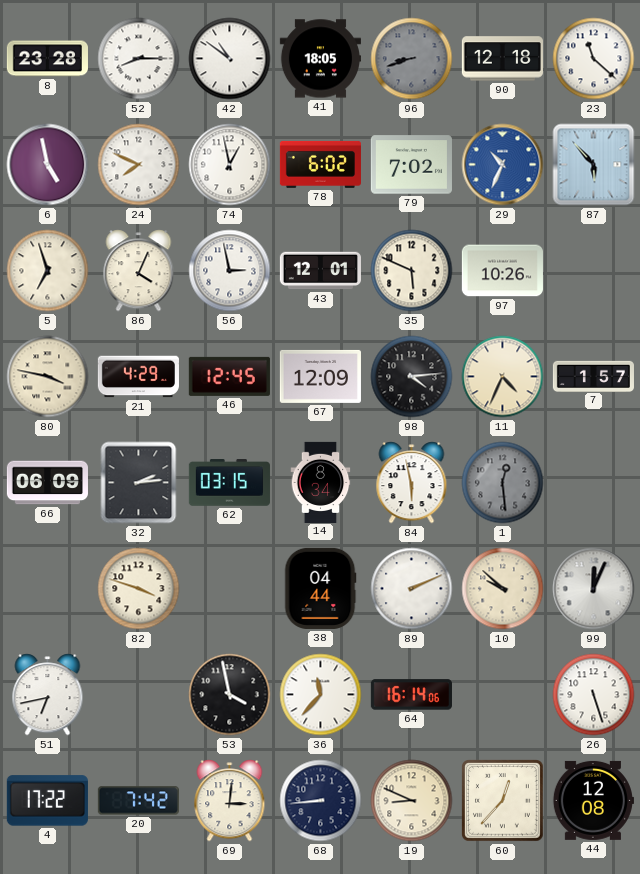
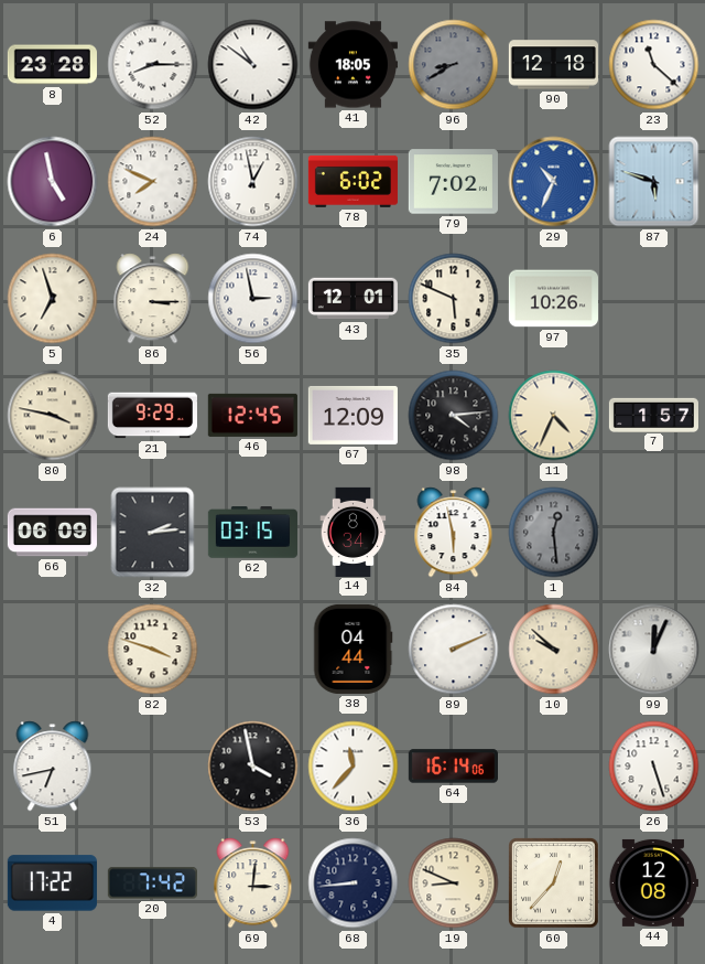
96: 8:42 -> 8:40 (454, 65)
87: 5:53 -> 5:48 (654, 182)
86: 4:04 -> 3:15 (153, 299)
21: 4:29 -> 9:29 (152, 416)
